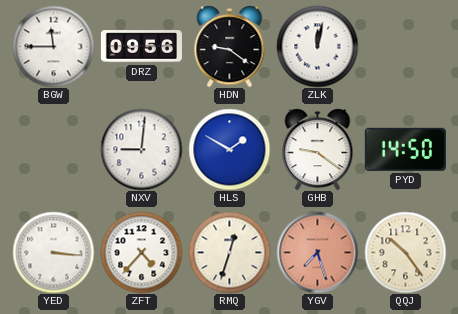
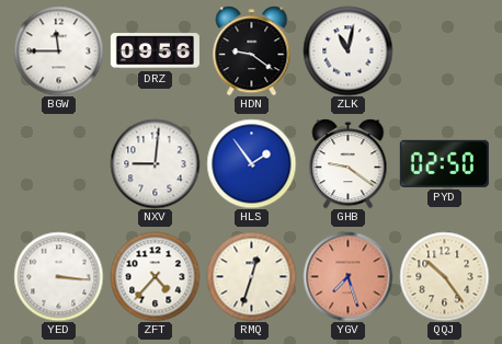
ZLK: 12:02 -> 11:02 (347, 50)
HLS: 1:50 -> 1:54 (251, 163)
PYD: 14:50 -> 02:50 (444, 163)
